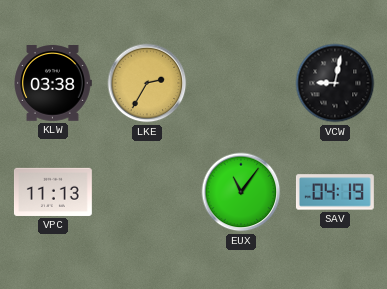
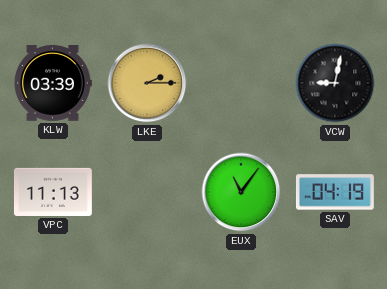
KLW: 03:38 -> 03:39 (53, 84)
LKE: 2:35 -> 2:15 (147, 83)
